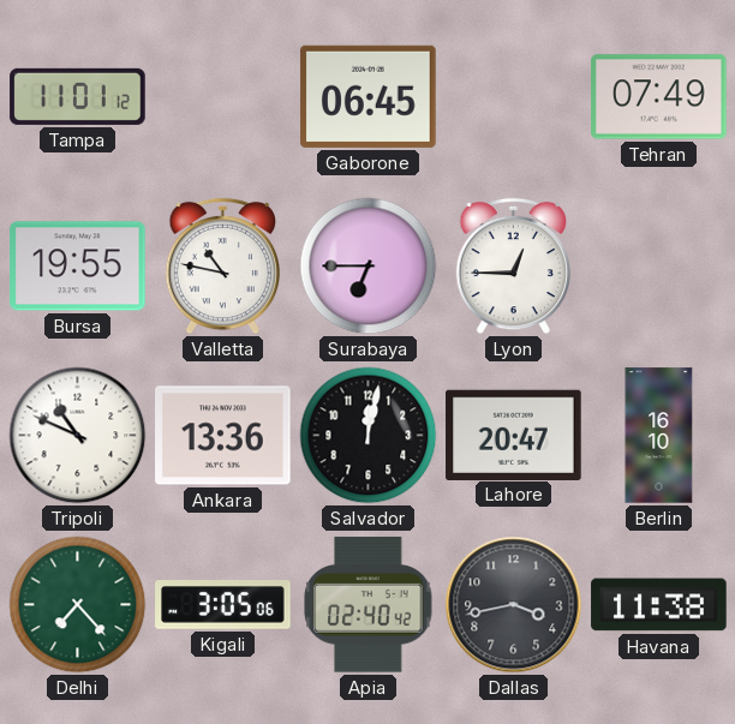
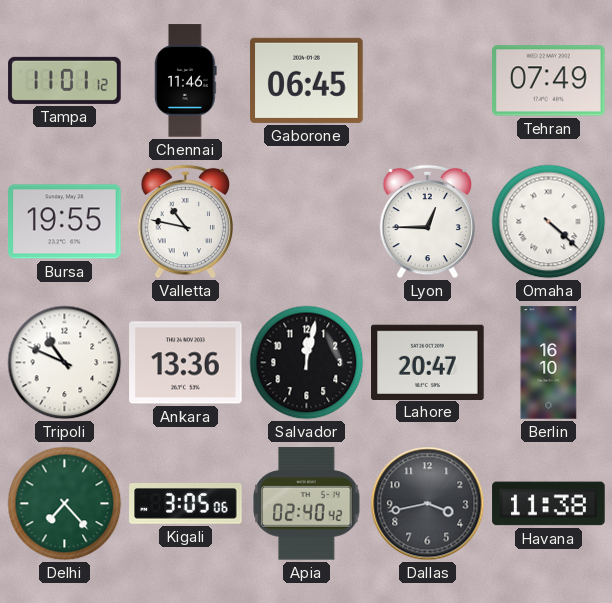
Chennai: none -> 11:46 (186, 81)
Surabaya: 6:45 -> none (369, 267)
Omaha: none -> 4:22 (549, 222)
